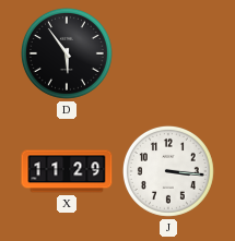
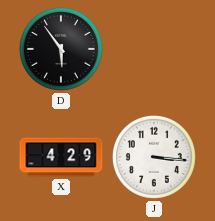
X: 11:29 -> 4:29 (61, 157)
